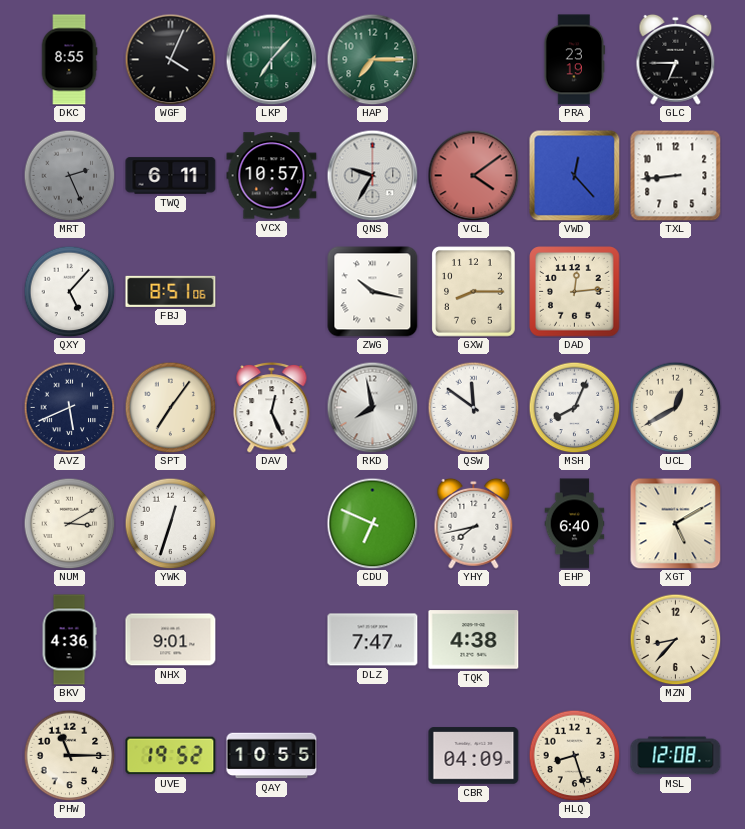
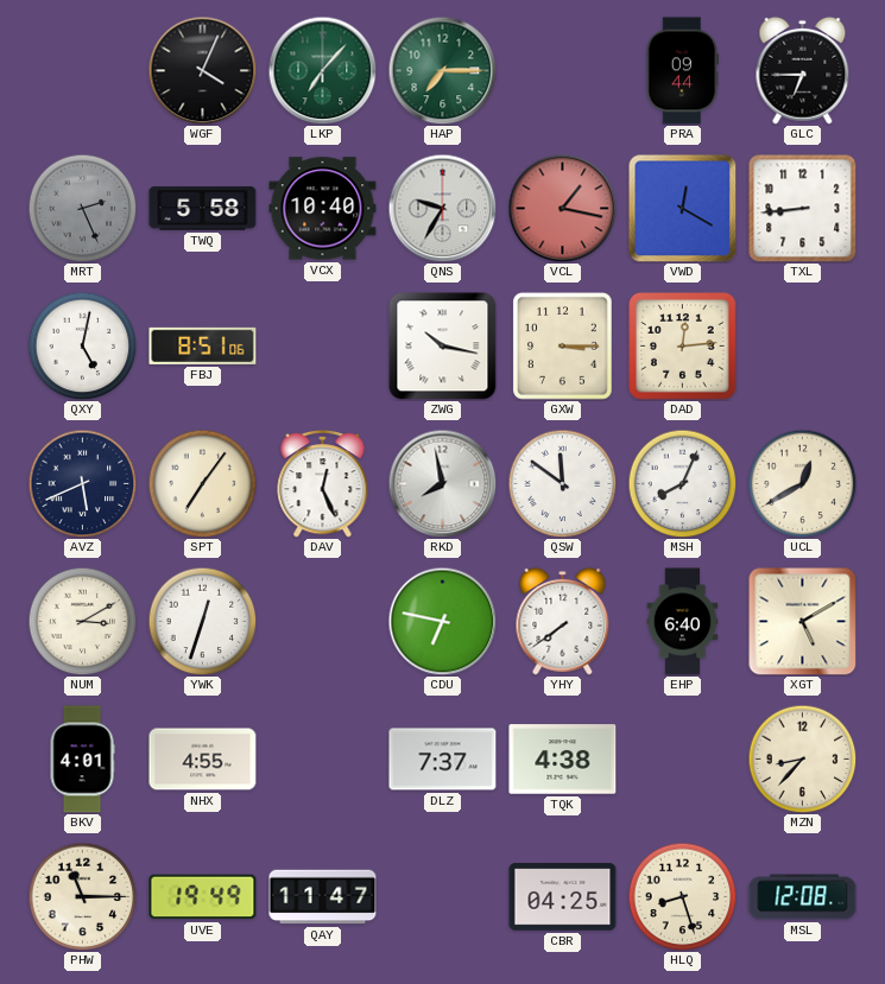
DKC: 8:55 -> none (69, 60)
PRA: 23:19 -> 09:44 (683, 71)
TWQ: 6:11 -> 5:58 (203, 209)
VCX: 10:57 -> 10:40 (323, 209)
VCL: 4:09 -> 1:17 (562, 208)
VWD: 12:23 -> 12:20 (682, 208)
QXY: 5:07 -> 5:02 (82, 345)
GXW: 8:15 -> 3:15 (563, 347)
CDU: 6:49 -> 6:47 (442, 621)
YHY: 7:43 -> 7:39 (563, 621)
BKV: 4:36 -> 4:01 (82, 760)
NHX: 9:01 -> 4:55 (203, 760)
DLZ: 7:47 -> 7:37 (443, 760)
UVE: 19:52 -> 19:49 (203, 897)
QAY: 10:55 -> 11:47 (323, 897)
CBR: 04:09 -> 04:25 (563, 897)
